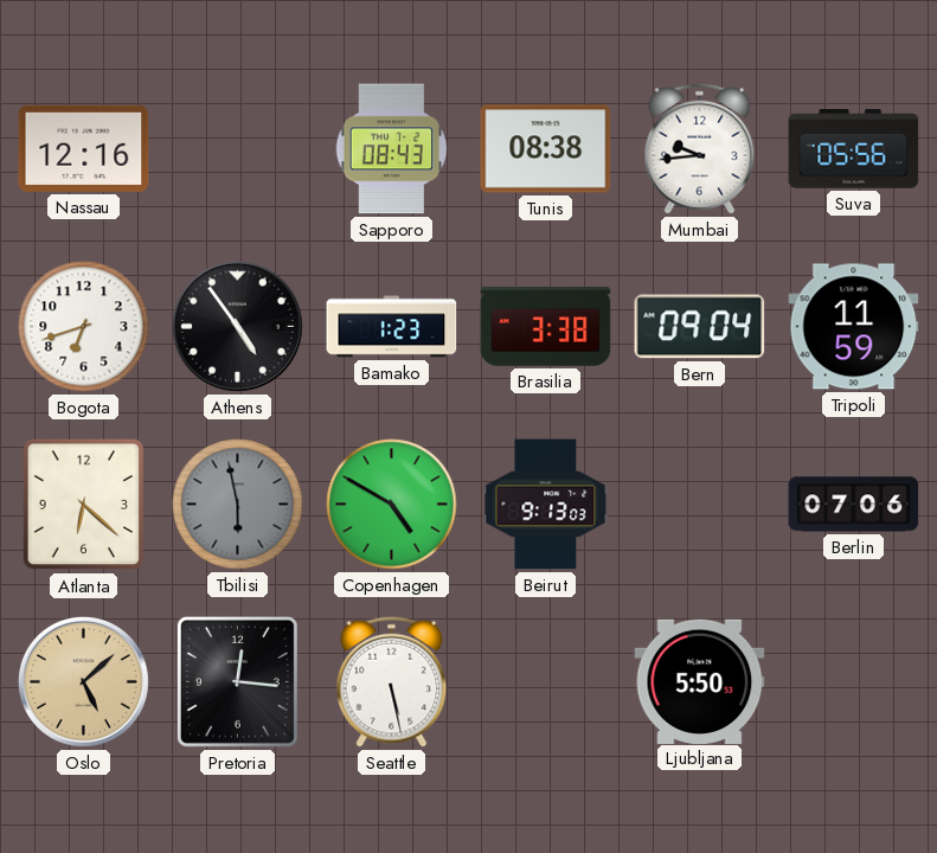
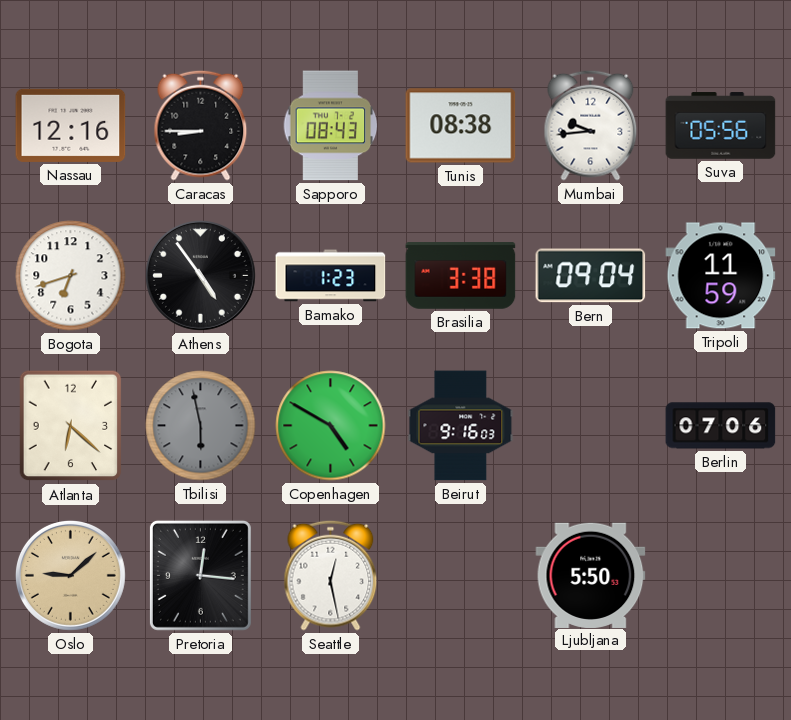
Caracas: none -> 8:45 (201, 125)
Beirut: 9:13 -> 9:16 (461, 426)
Oslo: 5:08 -> 9:08 (70, 575)
Seattle: 5:28 -> 12:28 (331, 575)
